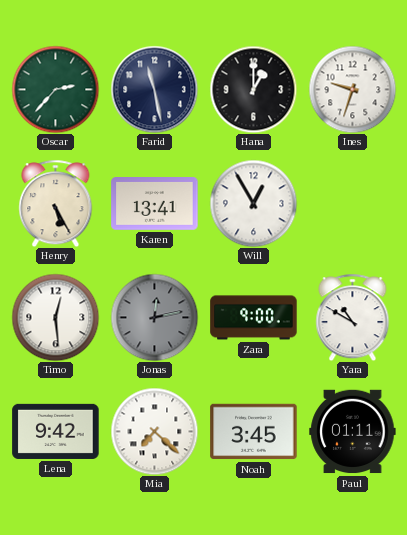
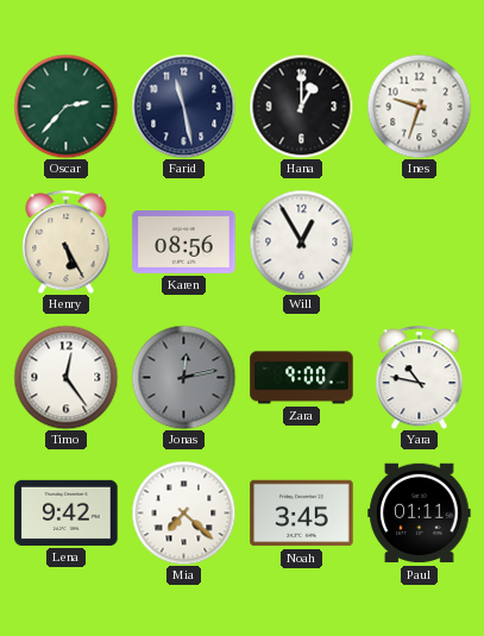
Karen: 13:41 -> 08:56 (184, 243)
Timo: 12:29 -> 12:24 (65, 377)
Yara: 10:50 -> 10:47 (420, 377)
